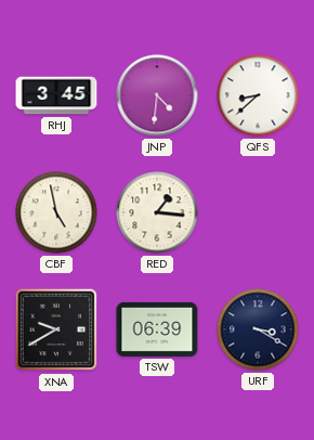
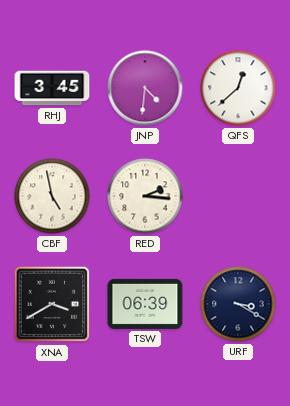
QFS: 8:38 -> 12:38 (238, 88)
RED: 1:16 -> 2:16 (145, 196)
XNA: 9:40 -> 3:40 (52, 304)
